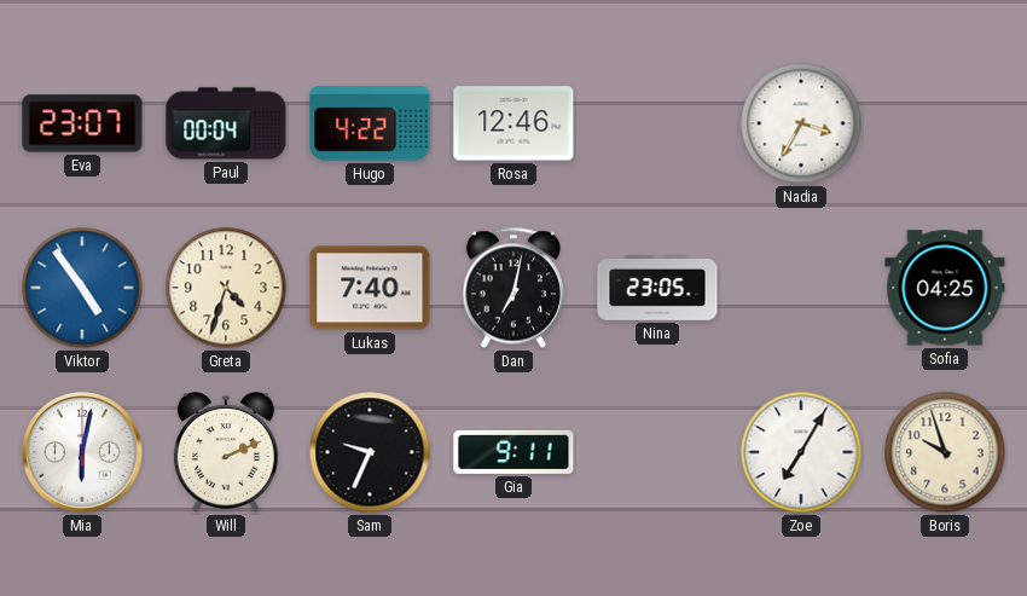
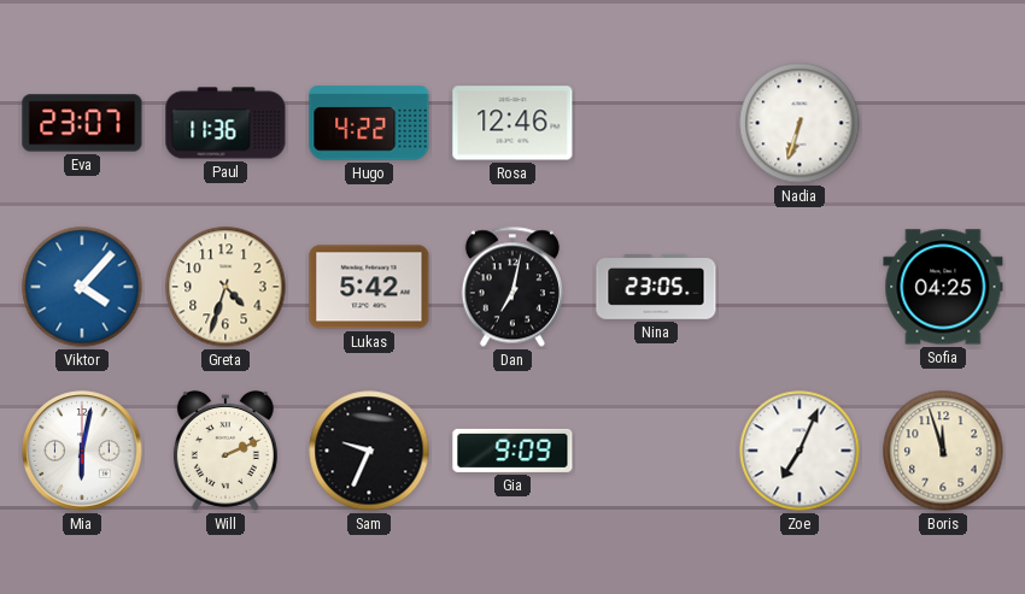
Paul: 00:04 -> 11:36 (225, 123)
Nadia: 3:35 -> 6:33 (799, 123)
Viktor: 4:54 -> 4:07 (82, 287)
Lukas: 7:40 -> 5:42 (369, 287)
Gia: 9:11 -> 9:09 (512, 451)
Zoe: 7:05 -> 7:04 (799, 451)
Boris: 9:57 -> 11:57 (943, 451)
